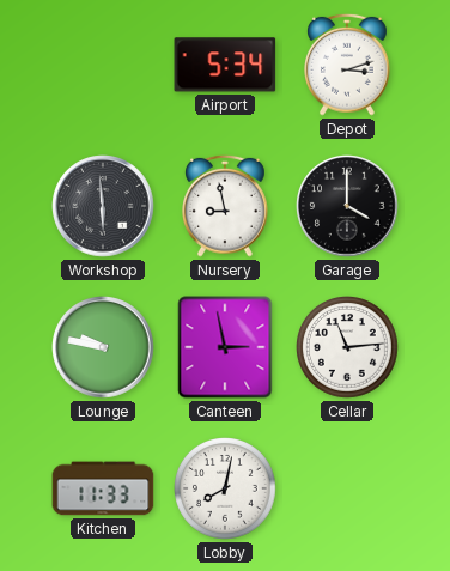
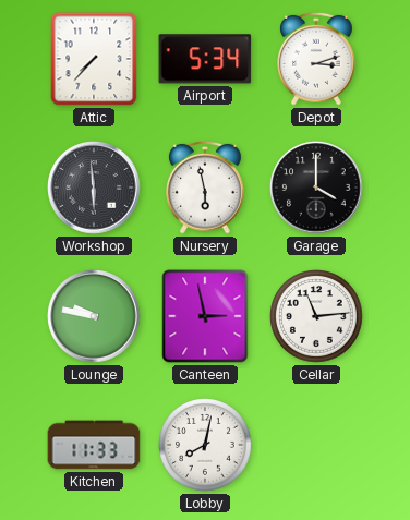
Attic: none -> 7:37 (94, 59)
Nursery: 8:58 -> 5:58 (206, 188)
